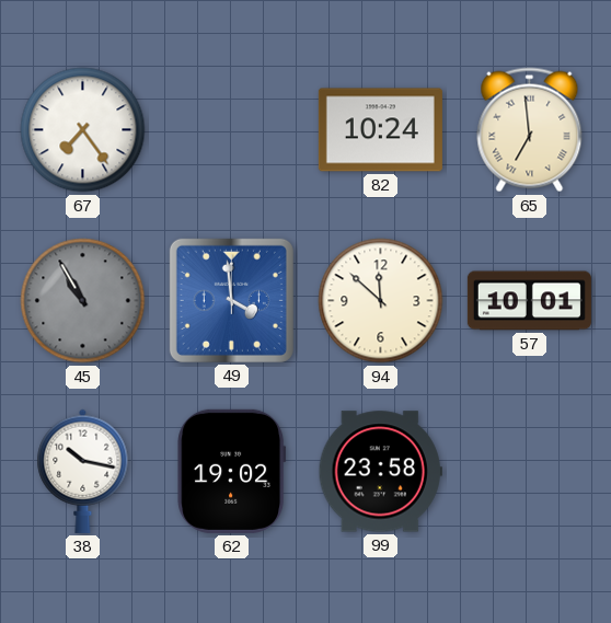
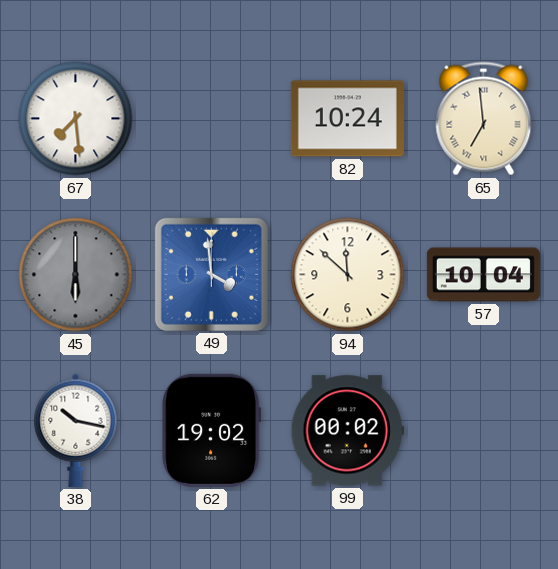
67: 7:24 -> 7:29 (76, 119)
45: 10:55 -> 6:00 (76, 275)
57: 10:01 -> 10:04 (483, 275)
99: 23:58 -> 00:02 (347, 431)
